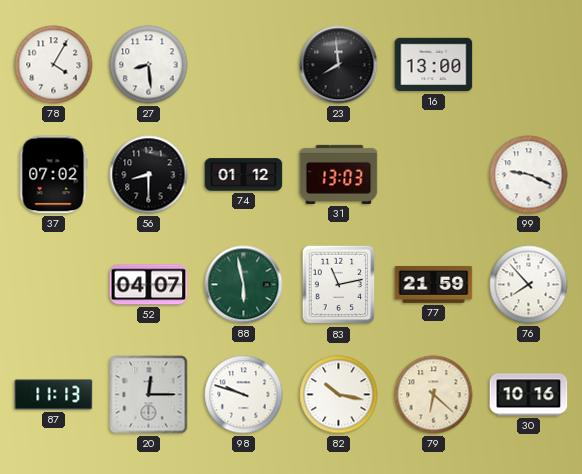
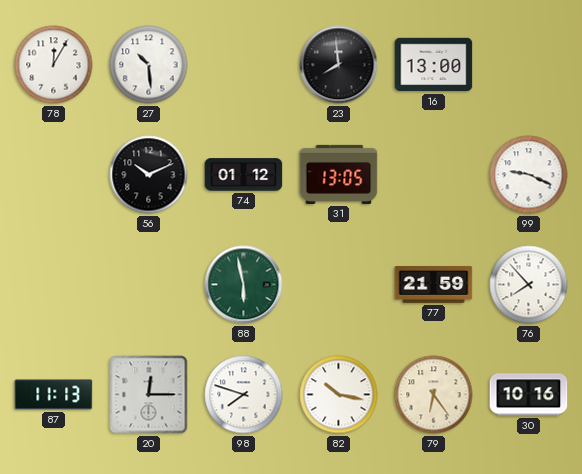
78: 4:05 -> 12:05 (54, 65)
27: 8:29 -> 10:29 (149, 65)
37: 07:02 -> none (53, 175)
56: 8:30 -> 10:11 (149, 175)
31: 13:03 -> 13:05 (339, 174)
52: 04:07 -> none (149, 285)
83: 11:13 -> none (339, 285)
98: 9:48 -> 7:48 (244, 395)
79: 6:22 -> 6:24 (434, 395)
